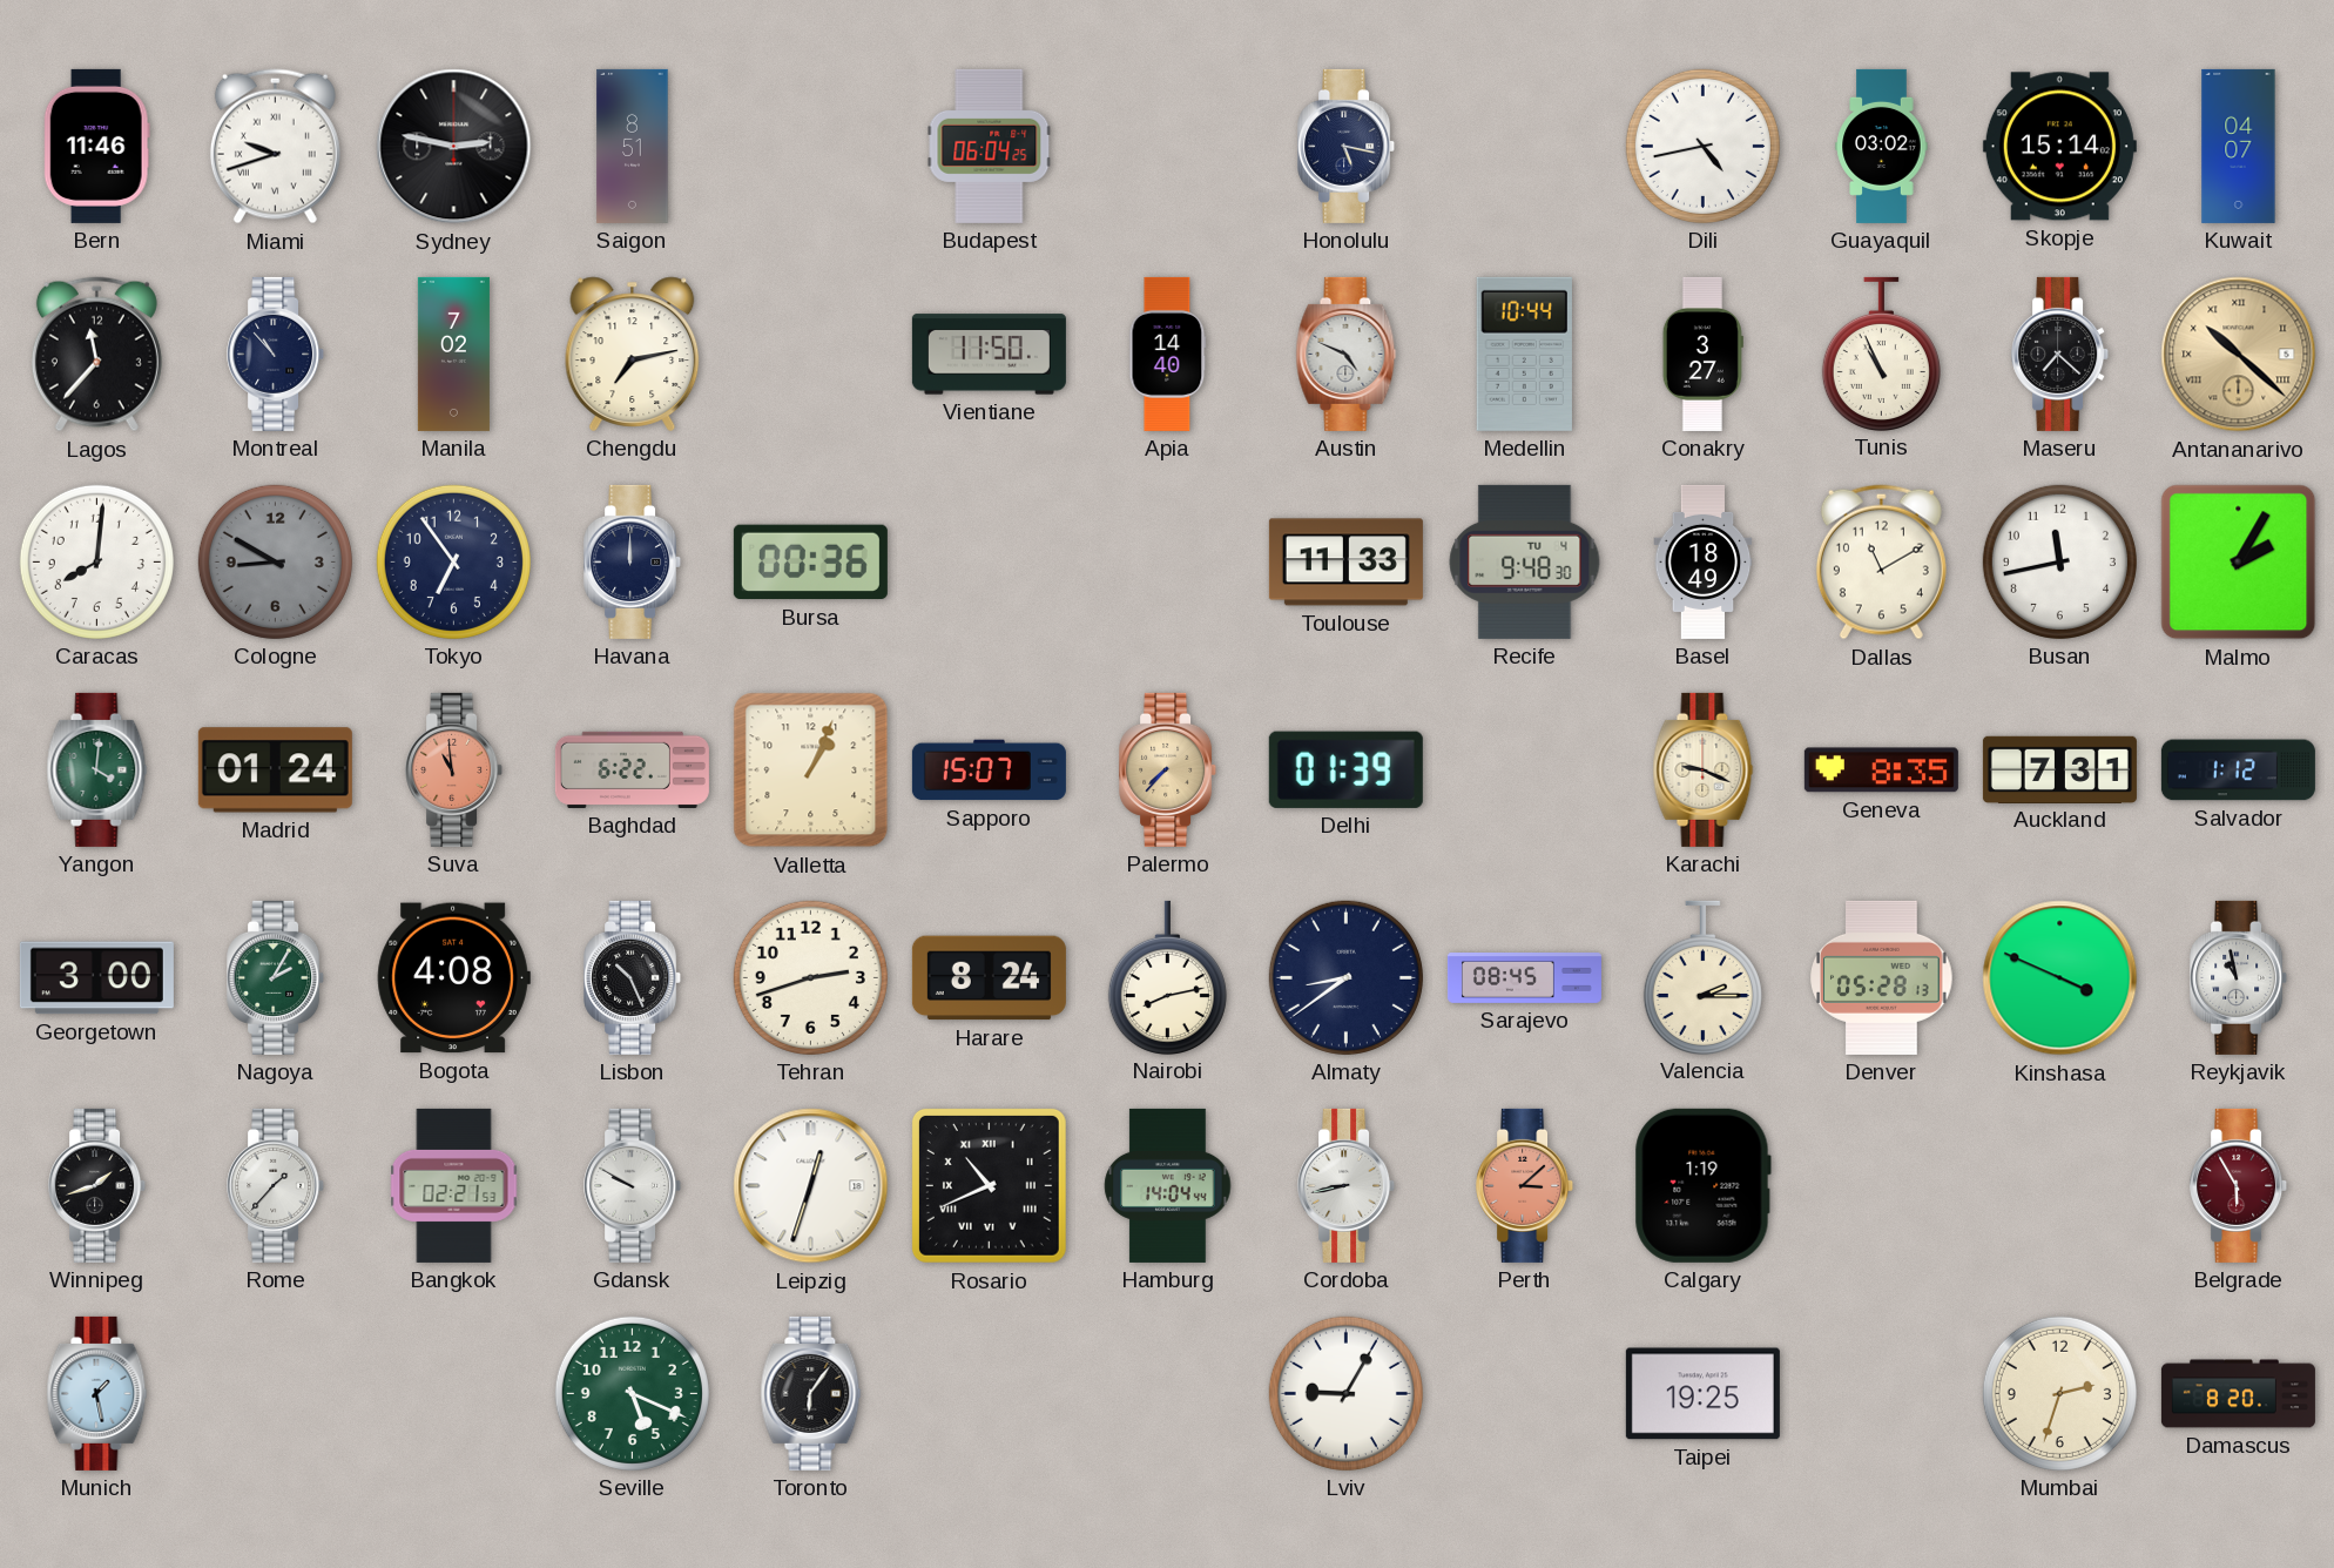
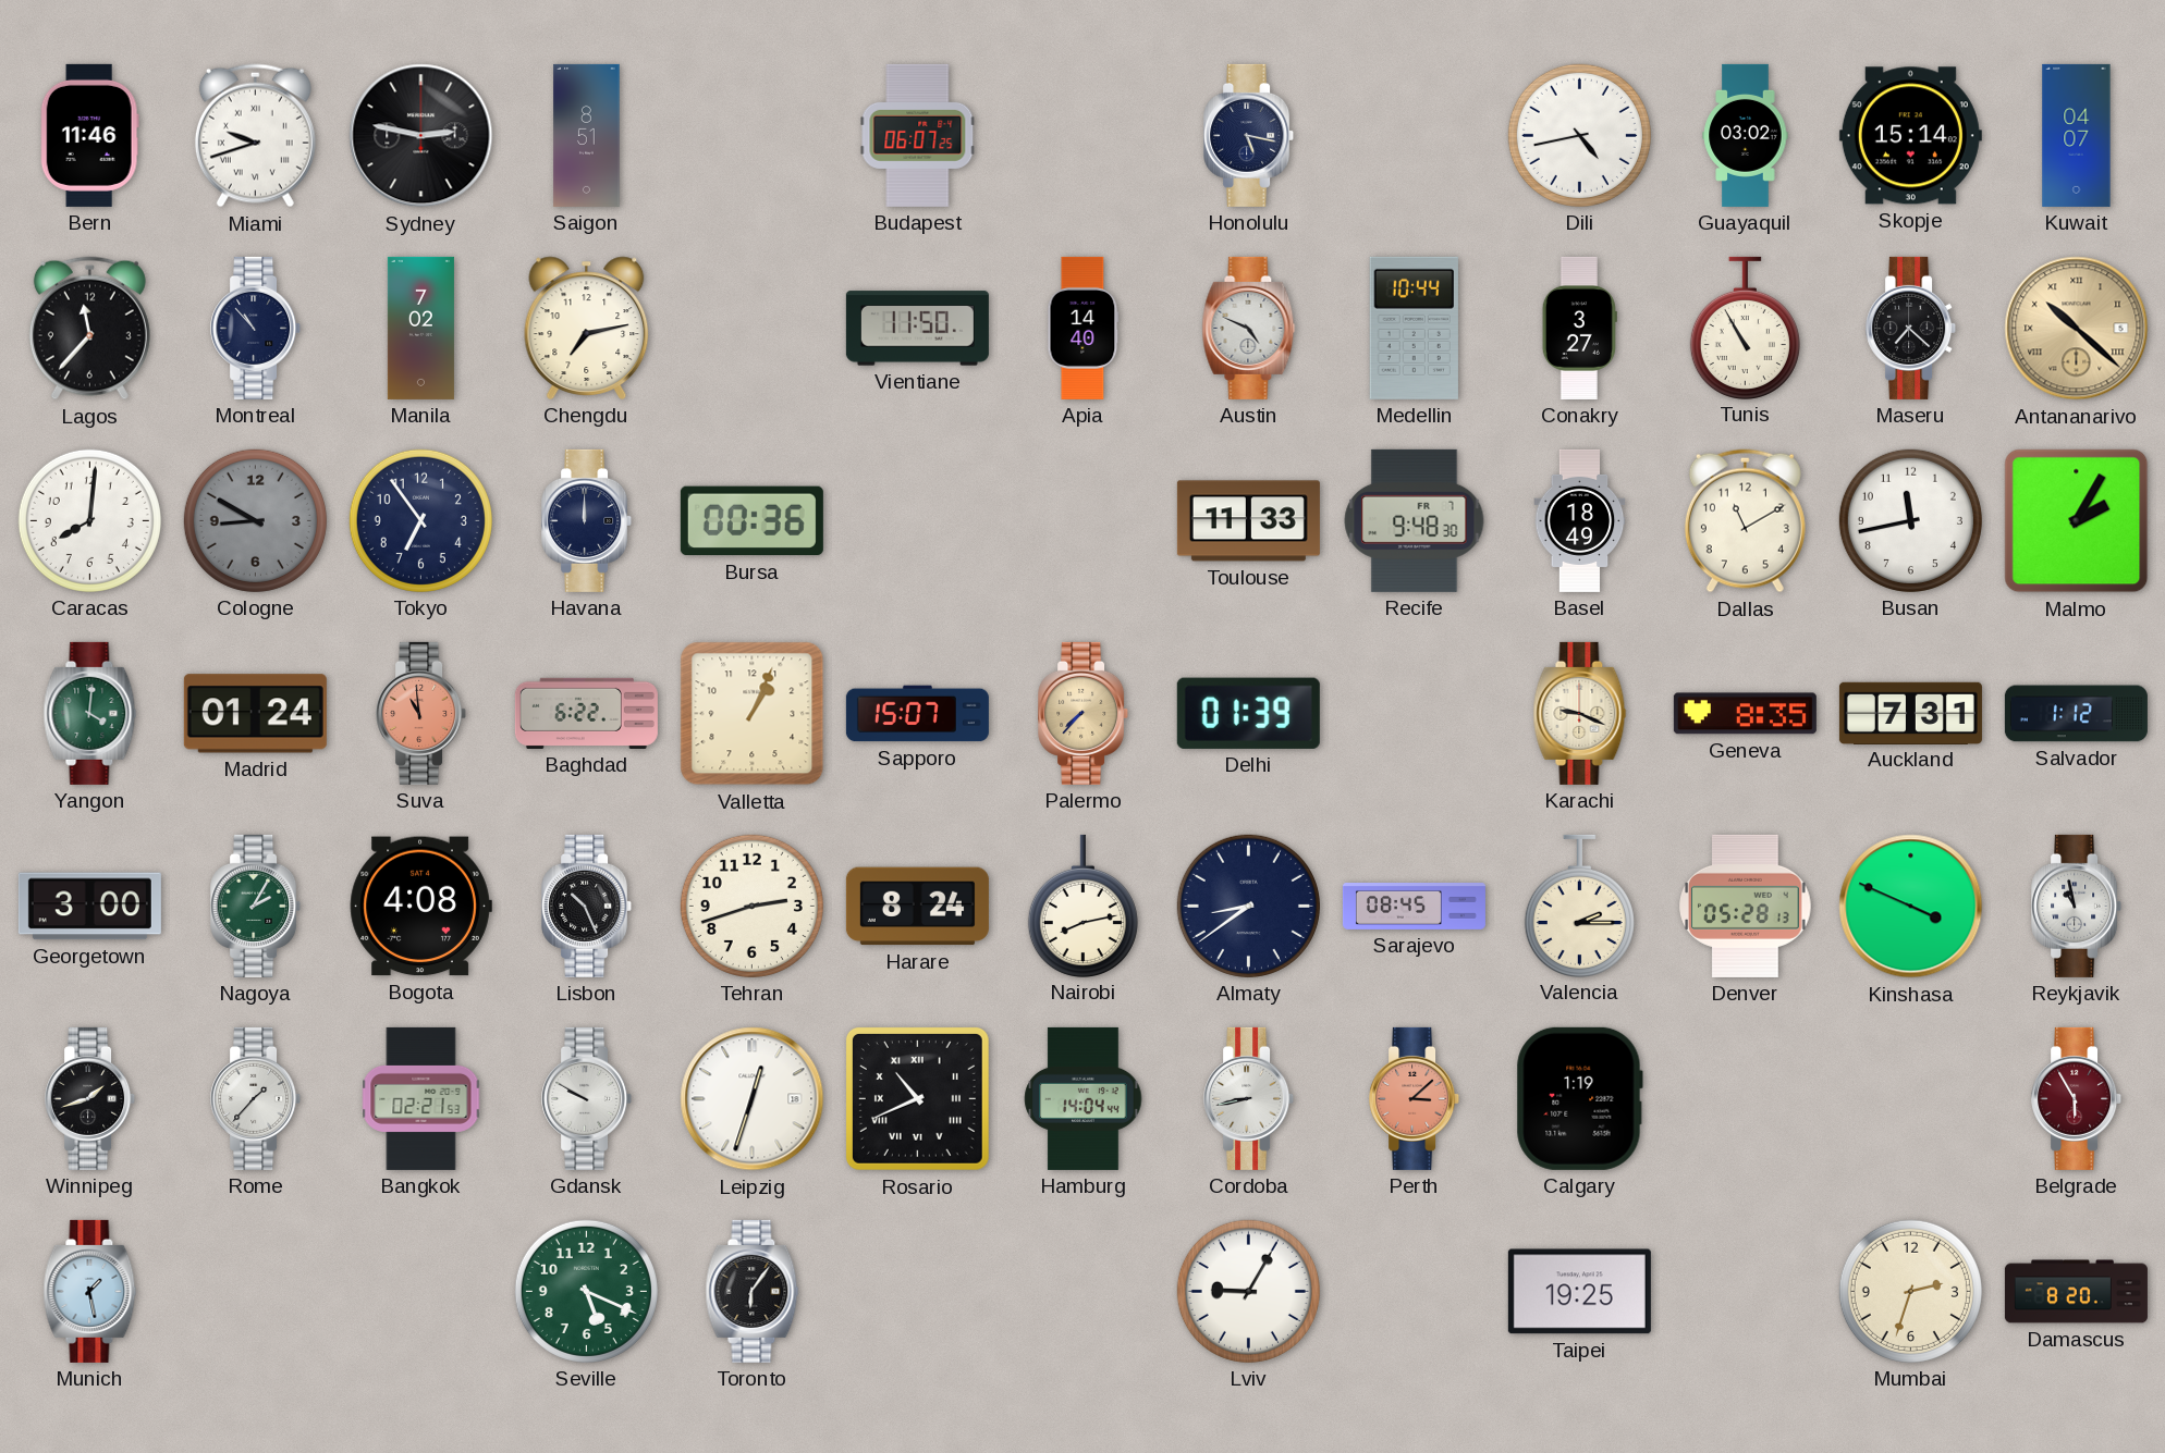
Budapest: 06:04 -> 06:07 (918, 135)
Tunis: 10:56 -> 10:55 (1745, 328)
Recife date: TU 4 -> FR 7 (1415, 520)
